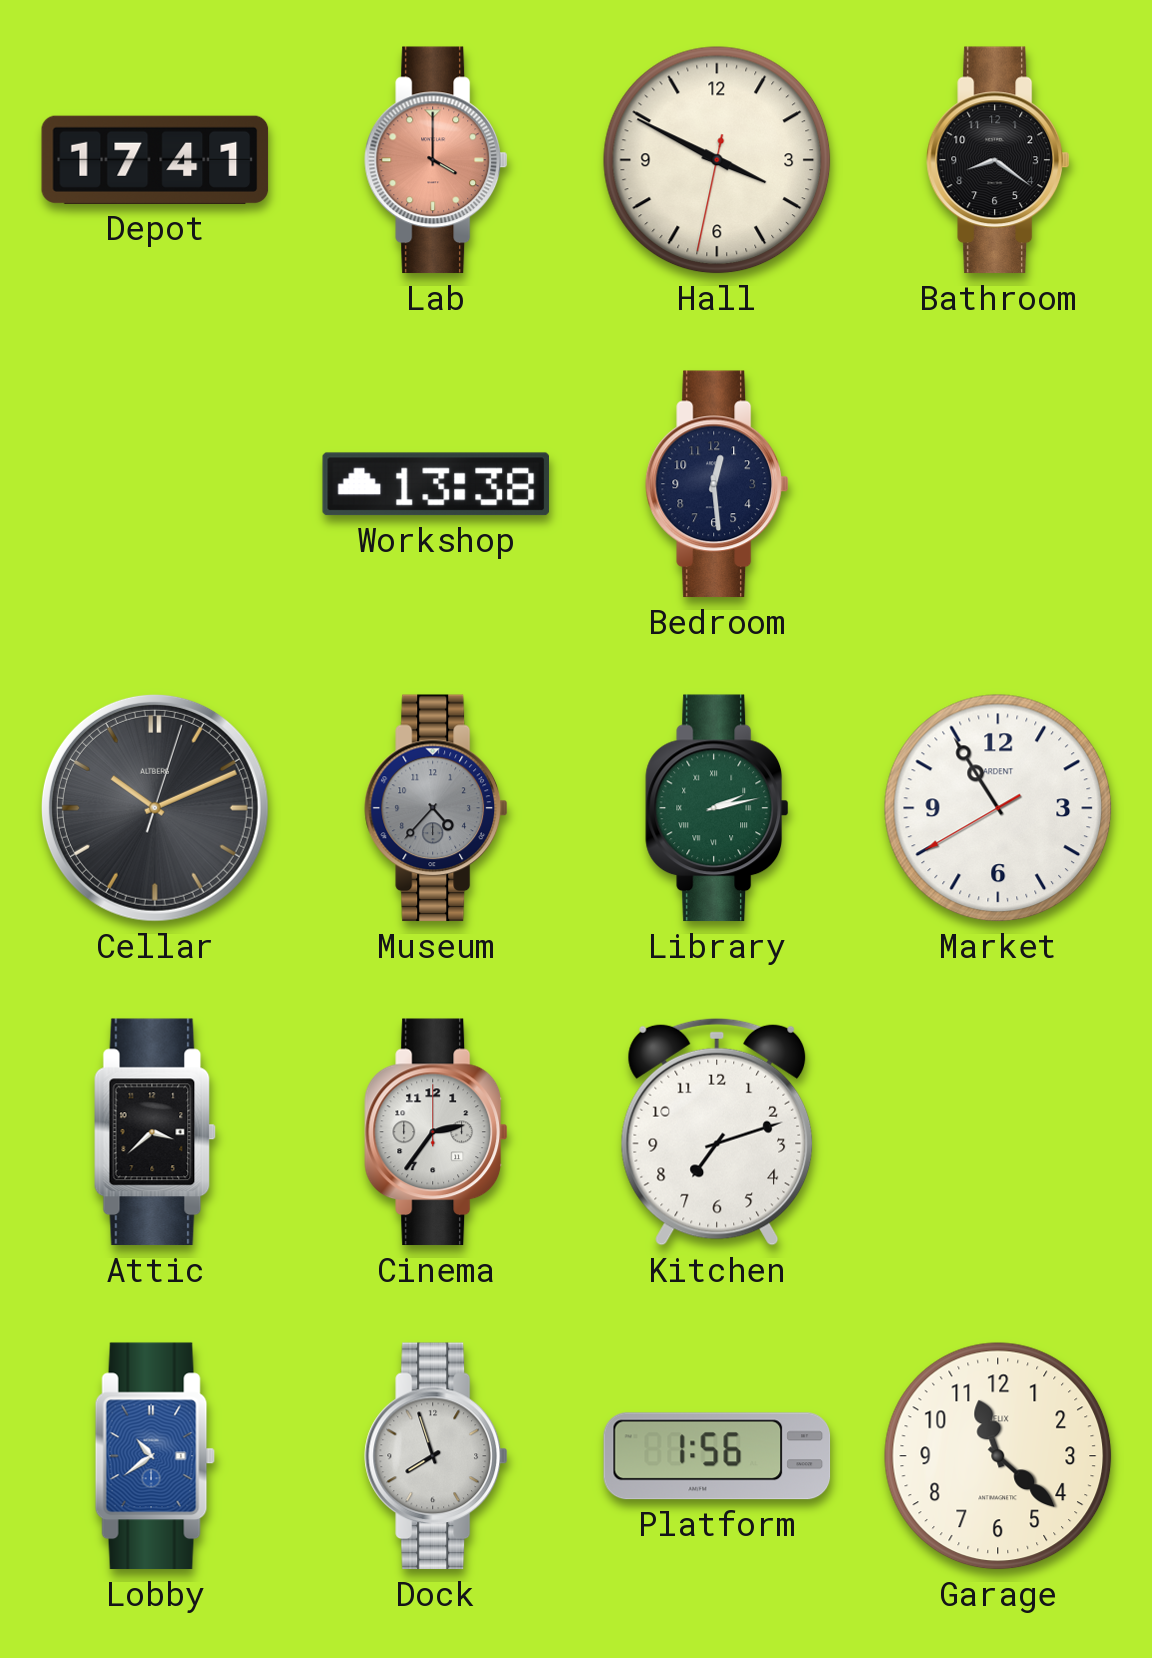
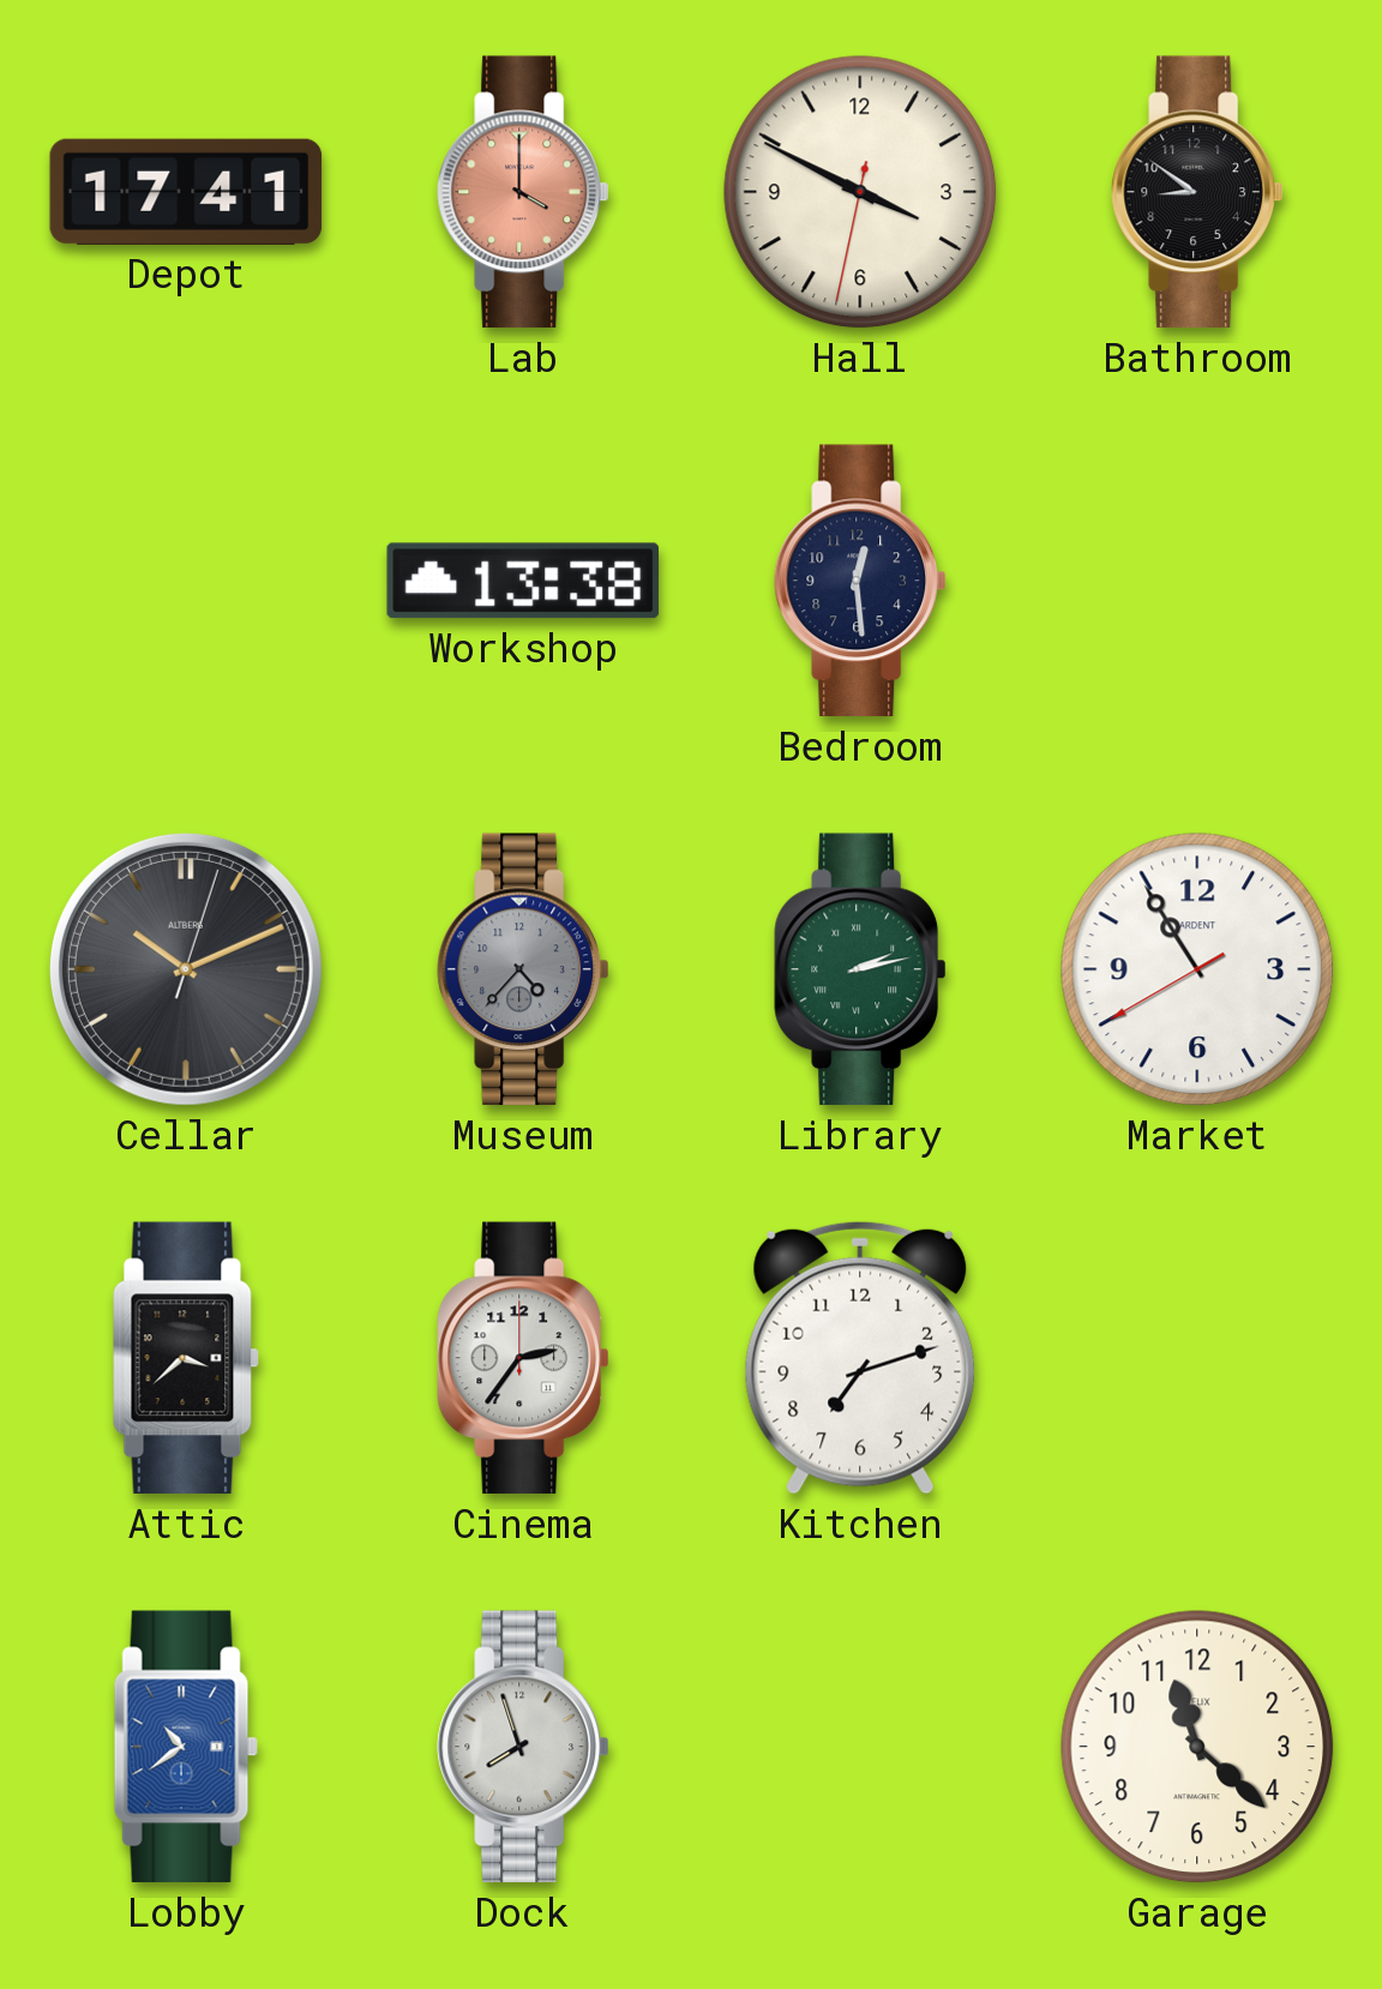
Bathroom: 8:21 -> 8:51 (1197, 192)
Platform: 1:56 -> none (717, 1456)
